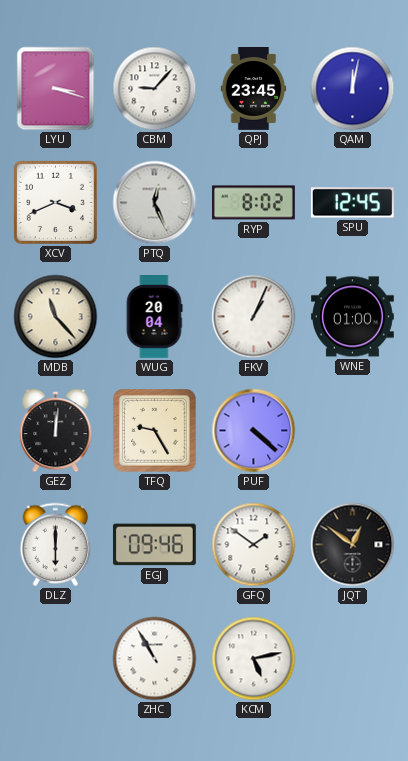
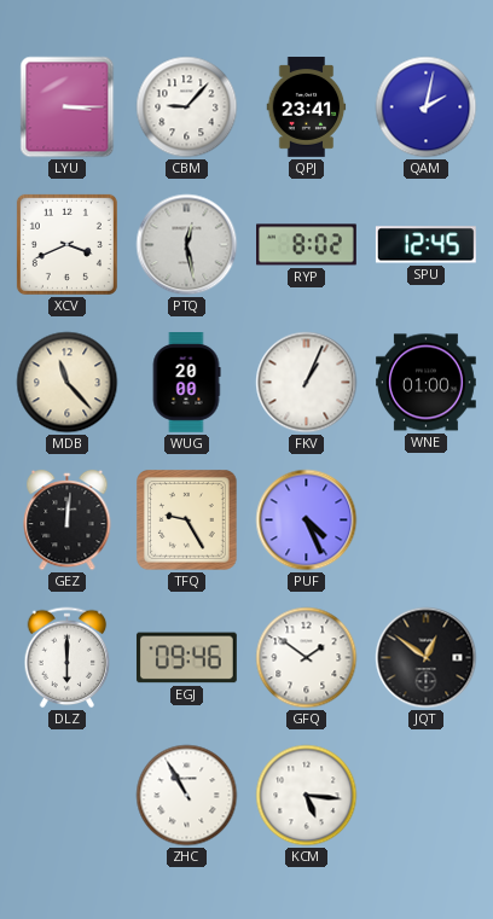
LYU: 3:18 -> 3:15 (68, 107)
QPJ: 23:45 -> 23:41 (307, 107)
QAM: 12:02 -> 2:02 (427, 107)
PTQ: 12:26 -> 12:28 (187, 245)
WUG: 20:04 -> 20:00 (186, 383)
PUF: 4:22 -> 4:26 (307, 520)
KCM: 5:13 -> 5:16 (307, 796)
